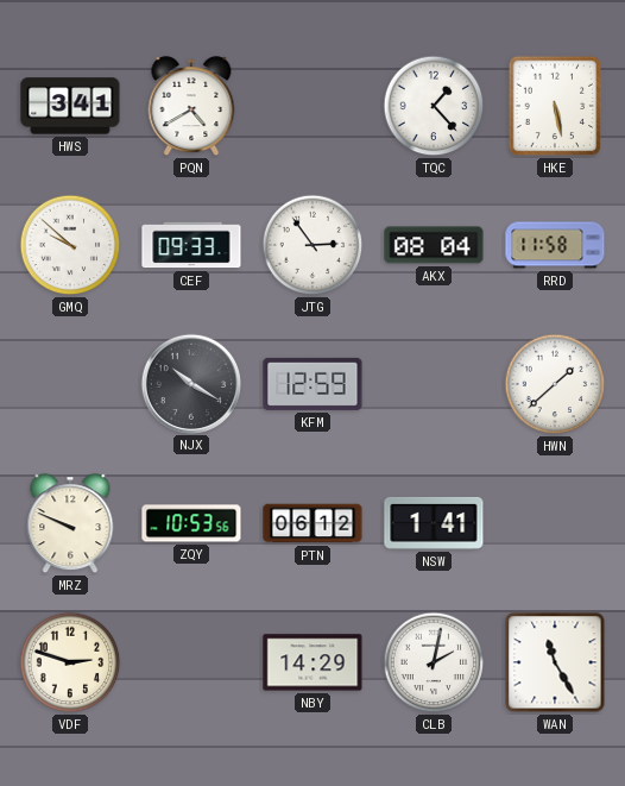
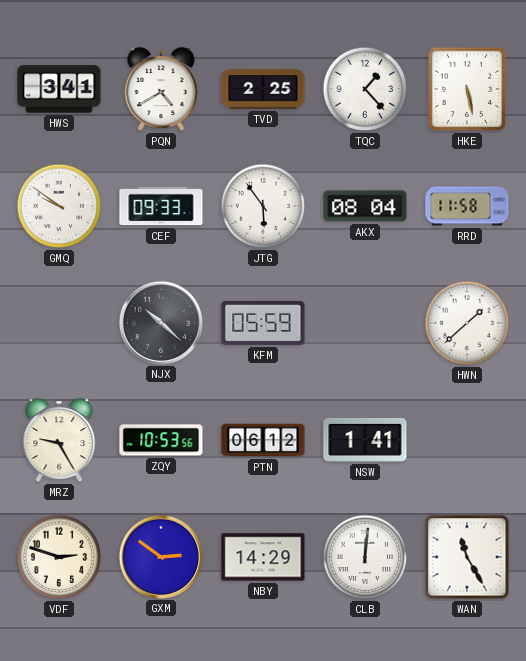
TVD: none -> 2:25 (263, 89)
GMQ: 9:52 -> 9:51 (59, 206)
JTG: 2:54 -> 5:54 (263, 206)
NJX: 10:20 -> 10:22 (160, 322)
KFM: 12:59 -> 05:59 (263, 323)
MRZ: 9:49 -> 9:25 (59, 441)
GXM: none -> 2:51 (160, 556)
CLB: 2:02 -> 12:01 (365, 557)
